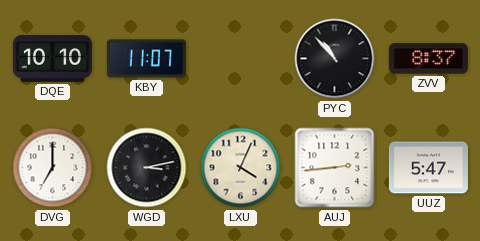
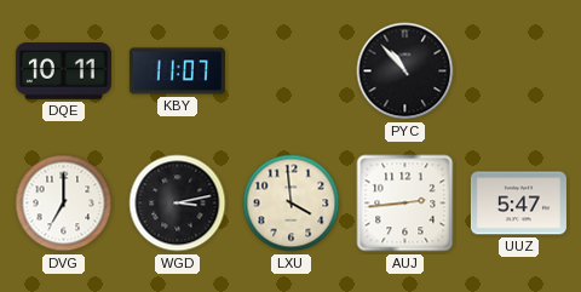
DQE: 10:10 -> 10:11 (63, 71)
ZVV: 8:37 -> none (428, 59)
LXU: 4:04 -> 3:59 (292, 204)
